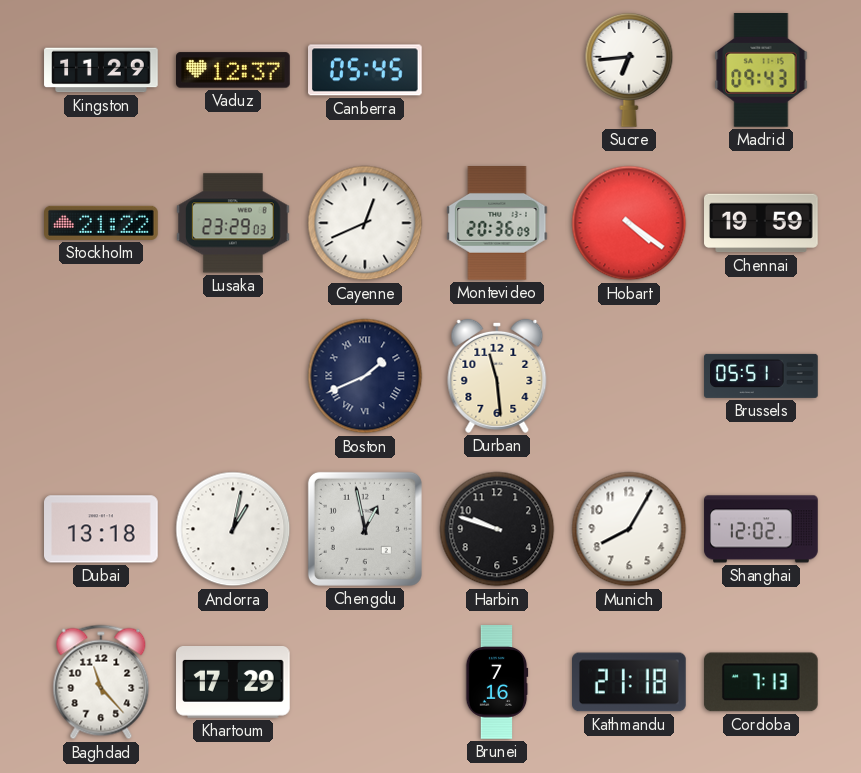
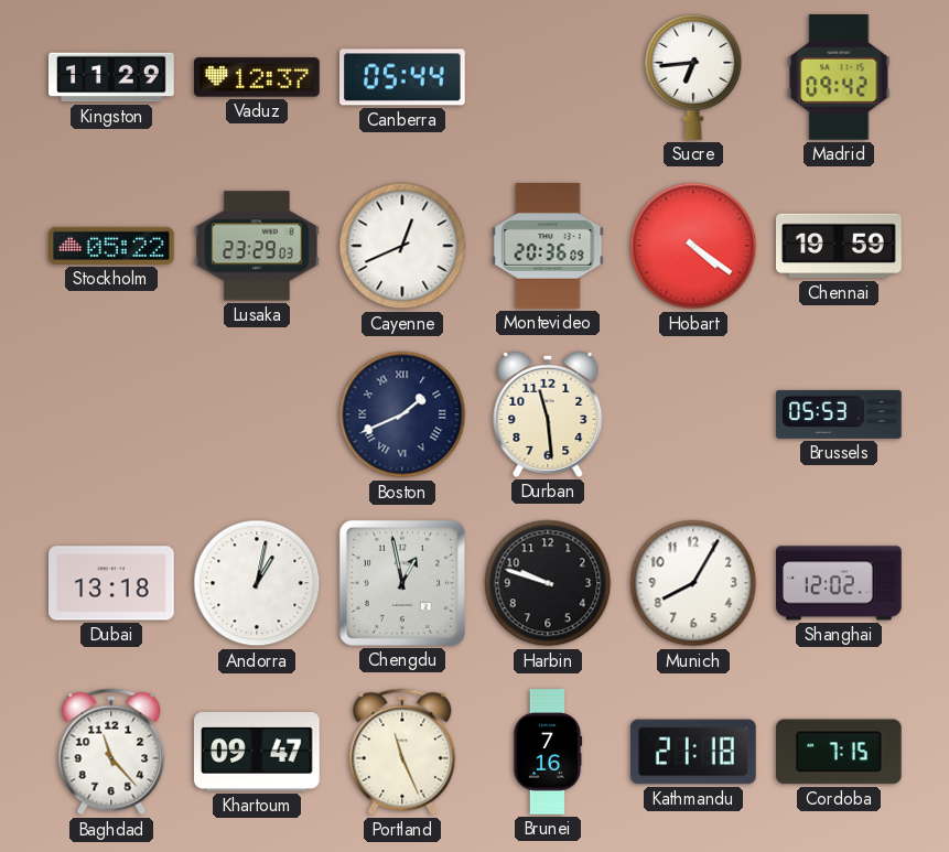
Canberra: 05:45 -> 05:44 (403, 77)
Madrid: 09:43 -> 09:42 (839, 78)
Stockholm: 21:22 -> 05:22 (112, 246)
Brussels: 05:51 -> 05:53 (839, 414)
Khartoum: 17:29 -> 09:47 (258, 753)
Portland: none -> 11:26 (402, 752)
Cordoba: 7:13 -> 7:15 (839, 752)
